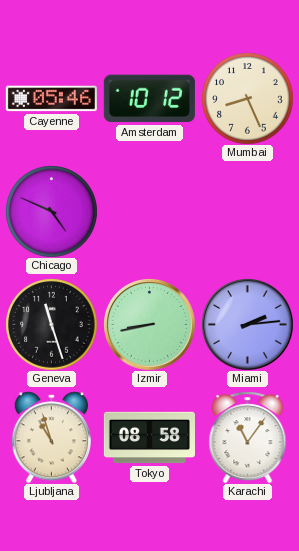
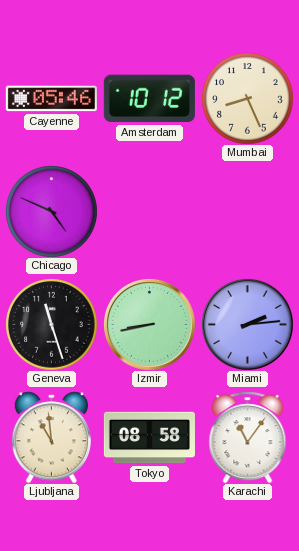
Ljubljana: 10:57 -> 10:59 (51, 437)
